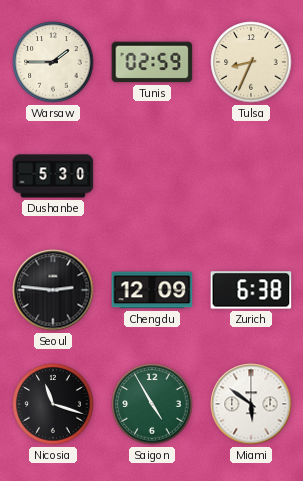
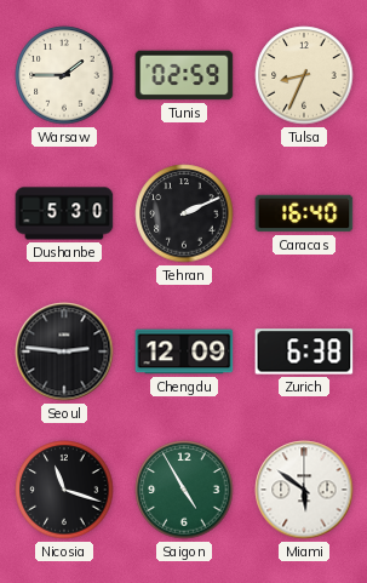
Tehran: none -> 2:11 (184, 213)
Caracas: none -> 16:40 (304, 213)
